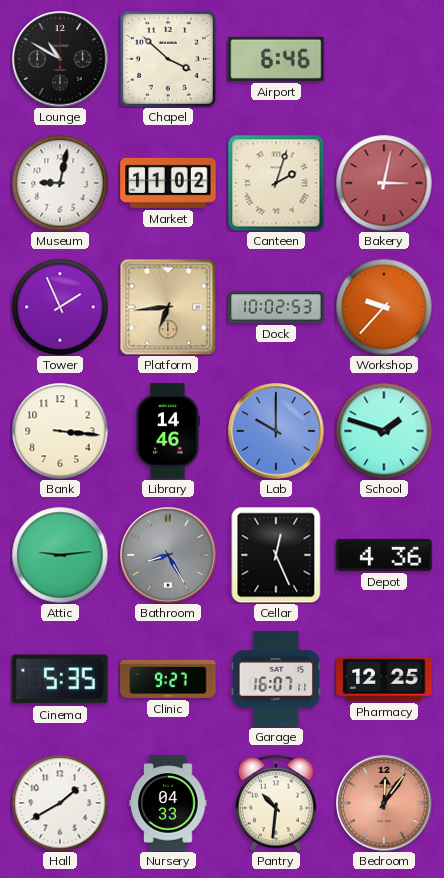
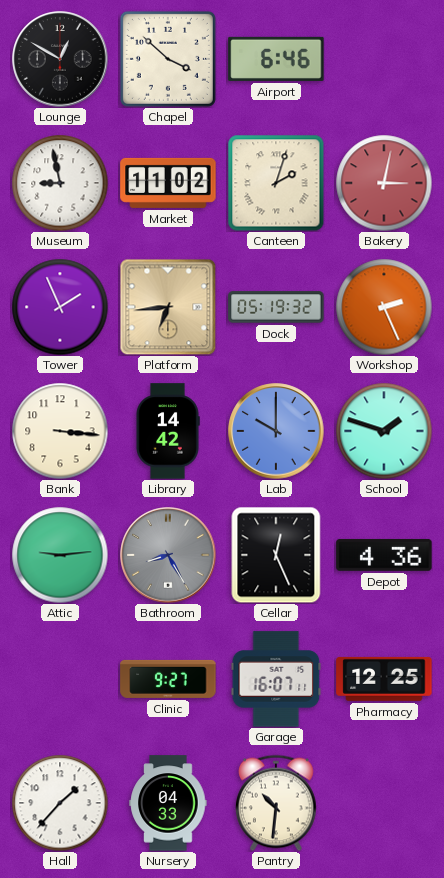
Lounge: 10:50 -> 12:50 (60, 59)
Museum: 9:02 -> 8:58 (60, 183)
Dock: 10:02 -> 05:19 (276, 307)
Workshop: 9:37 -> 2:26 (384, 307)
Library: 14:46 -> 14:42 (168, 431)
Cinema: 5:35 -> none (60, 679)
Hall: 1:40 -> 1:37 (60, 803)
Bedroom: 12:06 -> none (384, 803)
